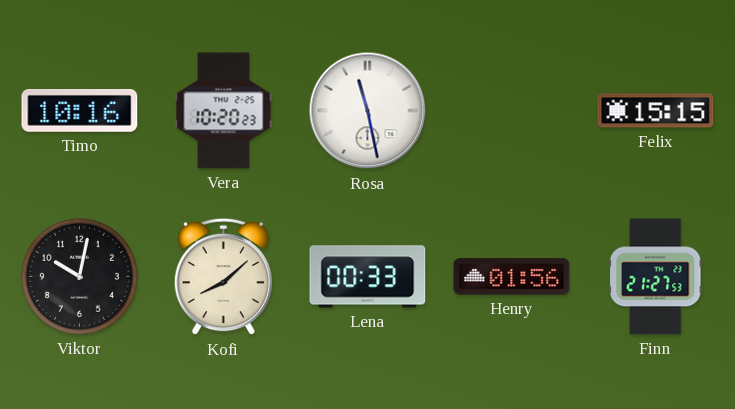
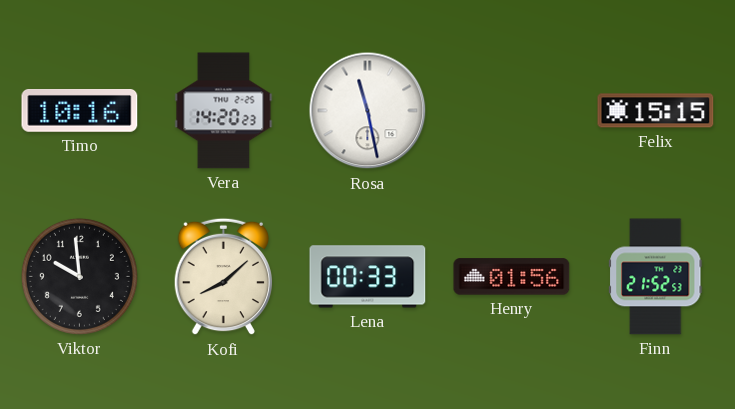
Vera: 10:20 -> 14:20 (224, 111)
Viktor: 10:02 -> 9:59 (79, 276)
Finn: 21:27 -> 21:52 (656, 277)
